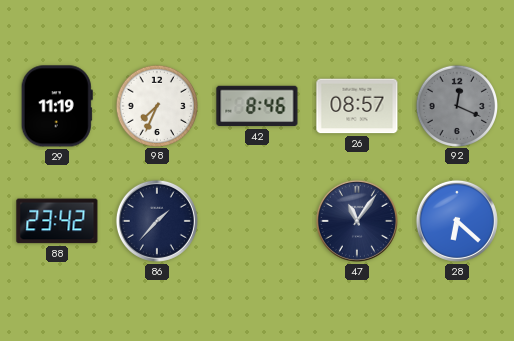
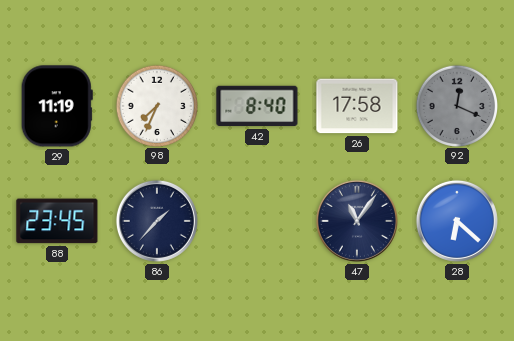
42: 8:46 -> 8:40 (257, 106)
26: 08:57 -> 17:58 (357, 106)
88: 23:42 -> 23:45 (57, 221)
